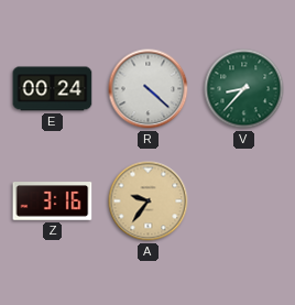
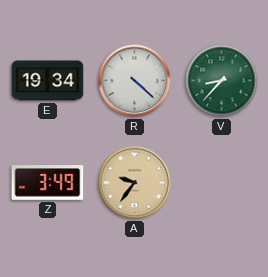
E: 00:24 -> 19:34 (48, 81)
Z: 3:16 -> 3:49 (48, 183)
